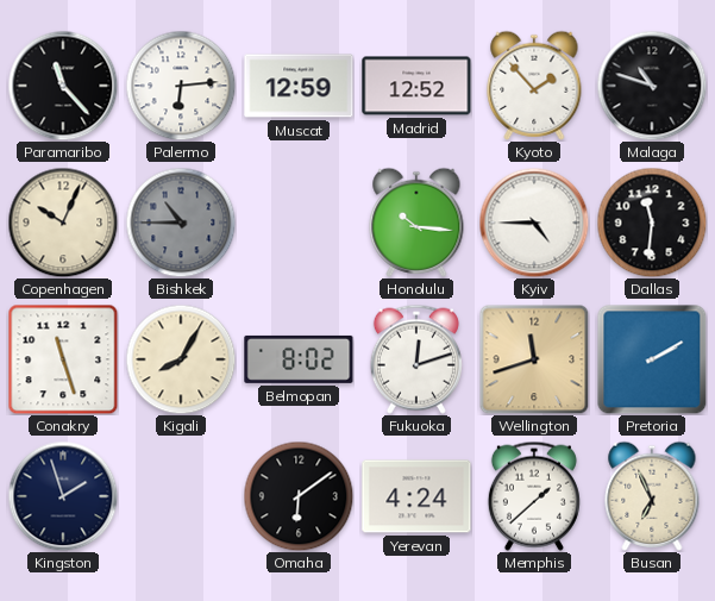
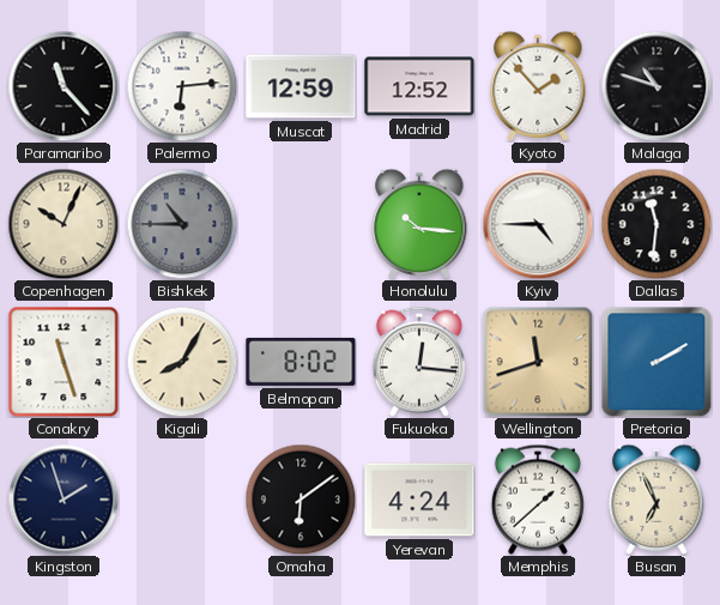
Fukuoka: 12:12 -> 12:16 (419, 362)
